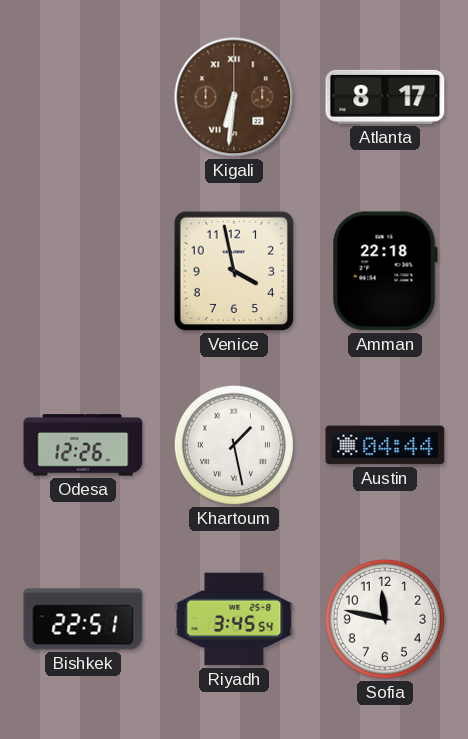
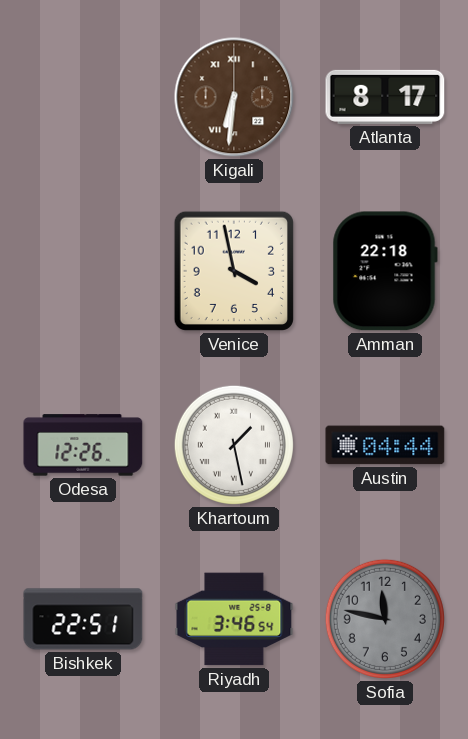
Riyadh: 3:45 -> 3:46 (234, 619)
Sofia dial: white -> grey (385, 619)
